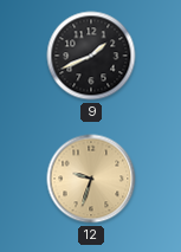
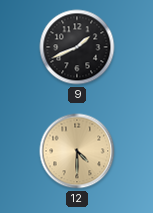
12: 9:33 -> 4:30 (77, 151)
